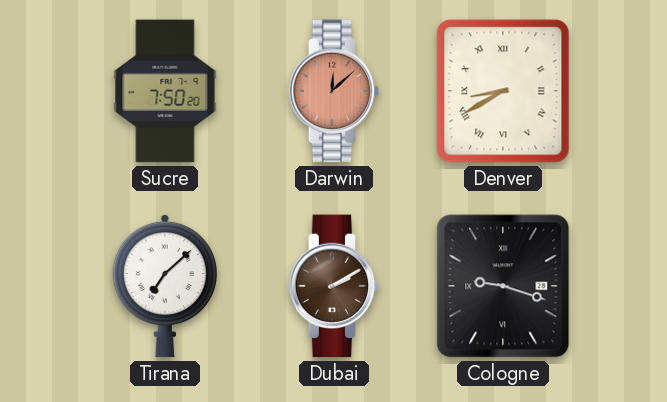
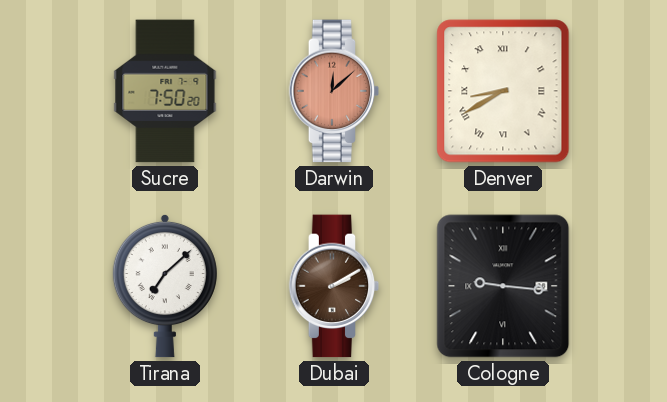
Cologne: 9:18 -> 9:16 (503, 286)
